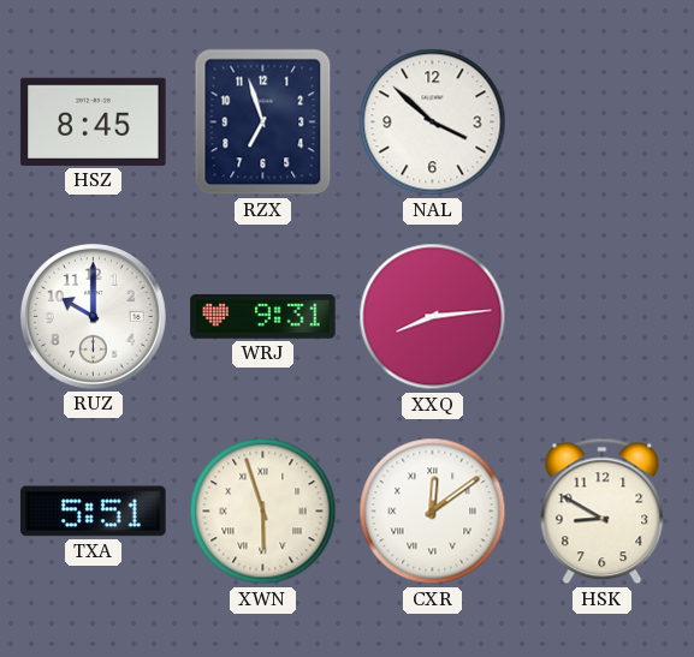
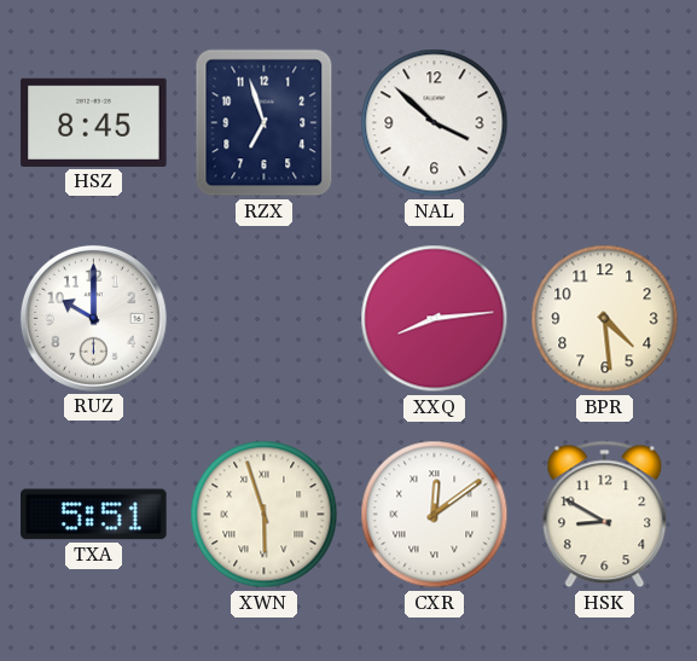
WRJ: 9:31 -> none (263, 317)
BPR: none -> 4:29 (605, 319)
